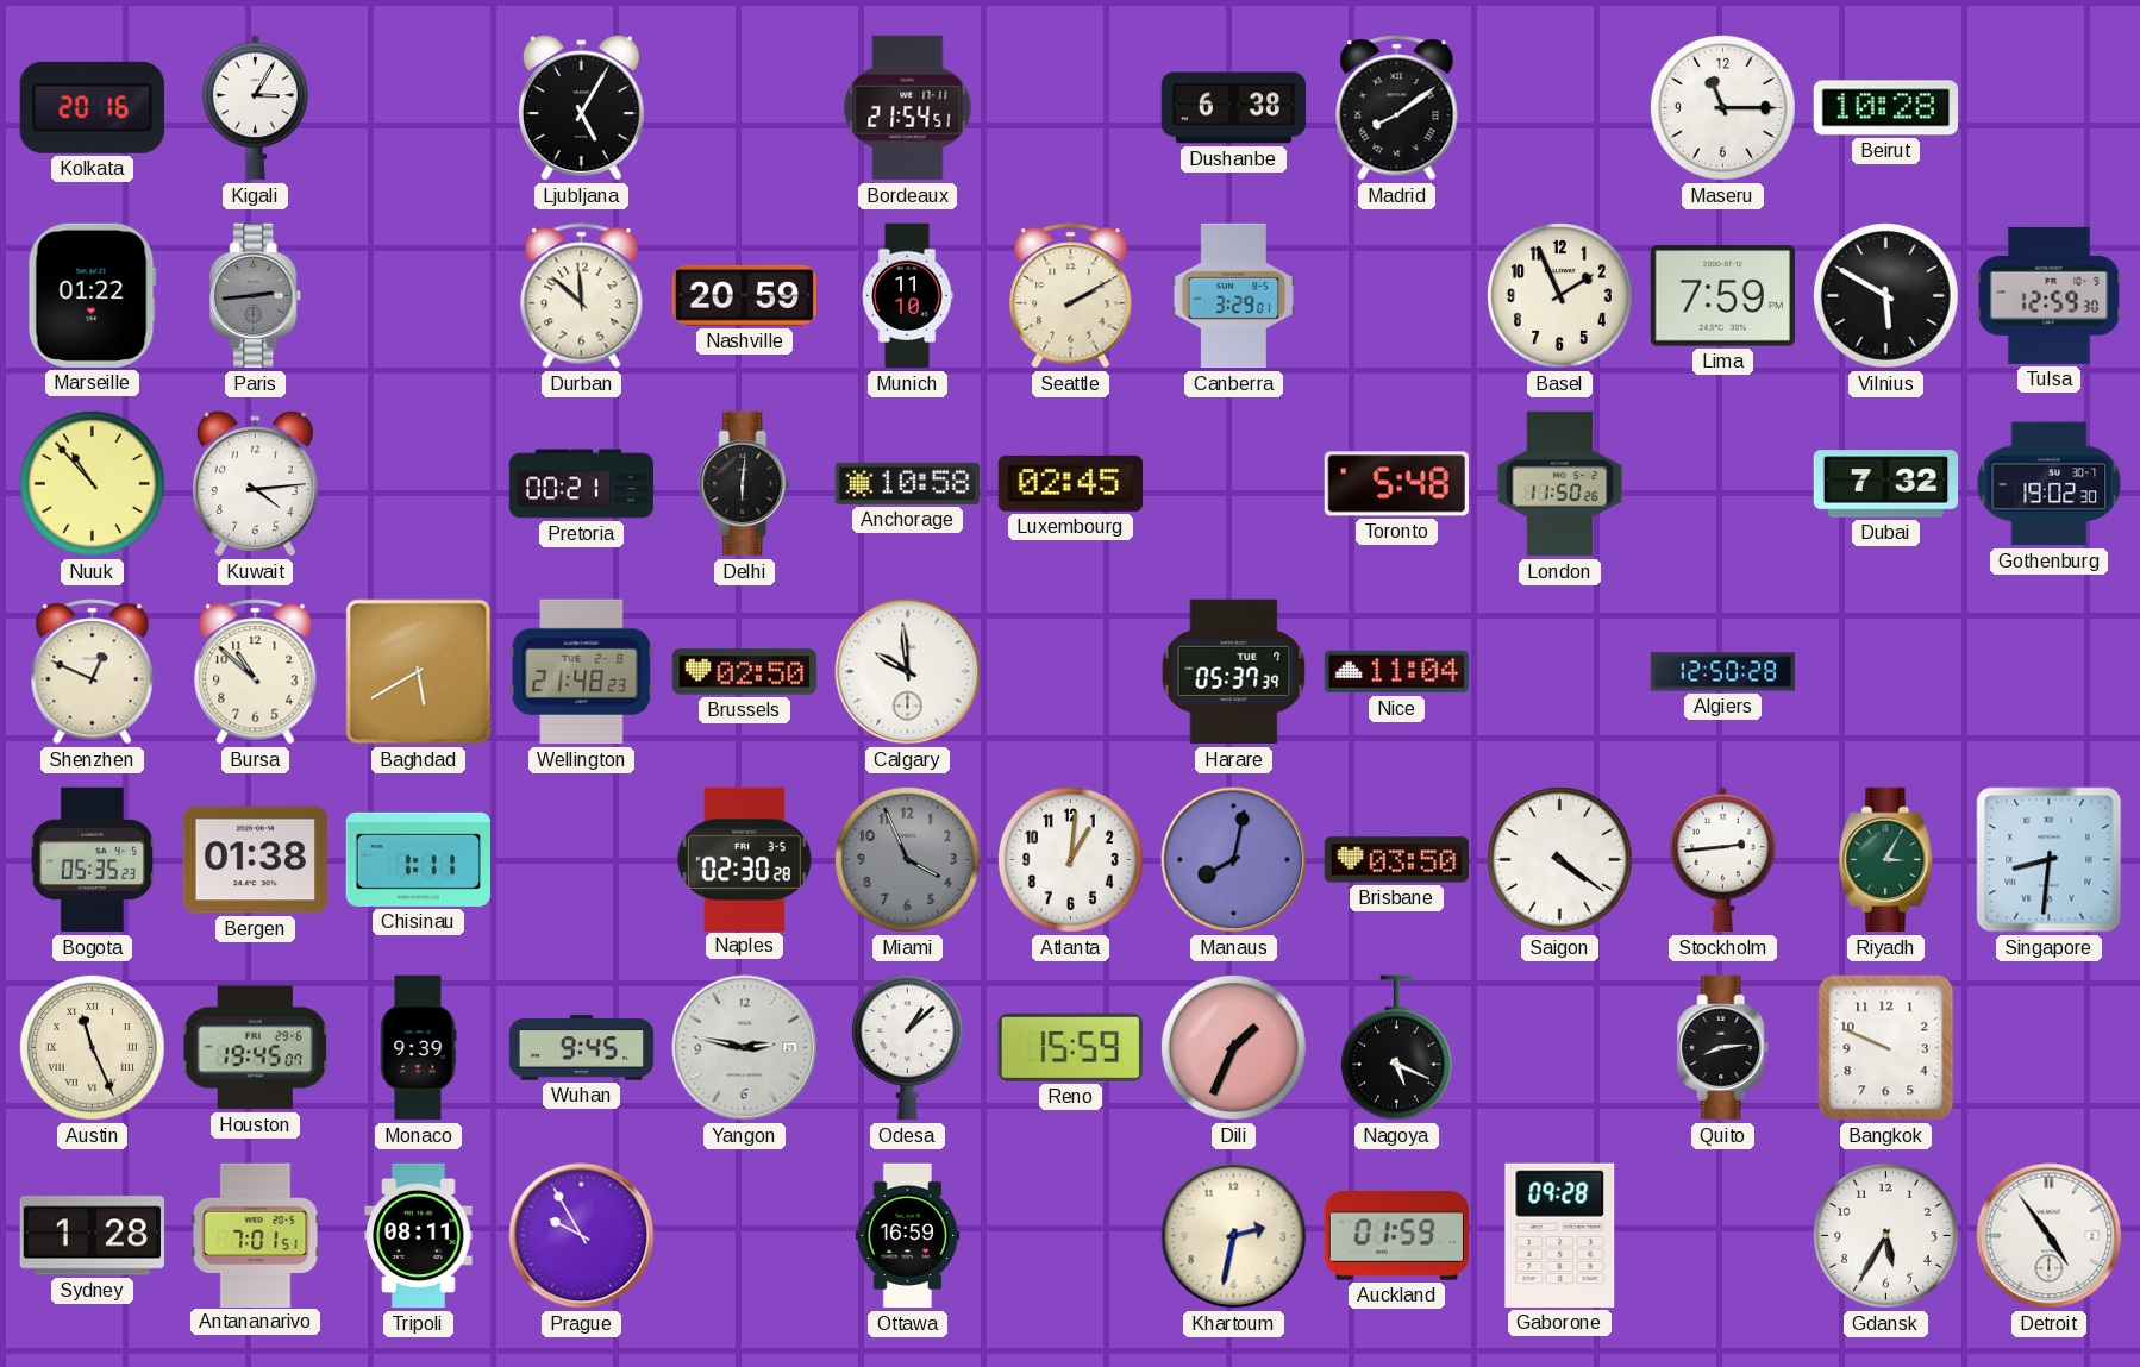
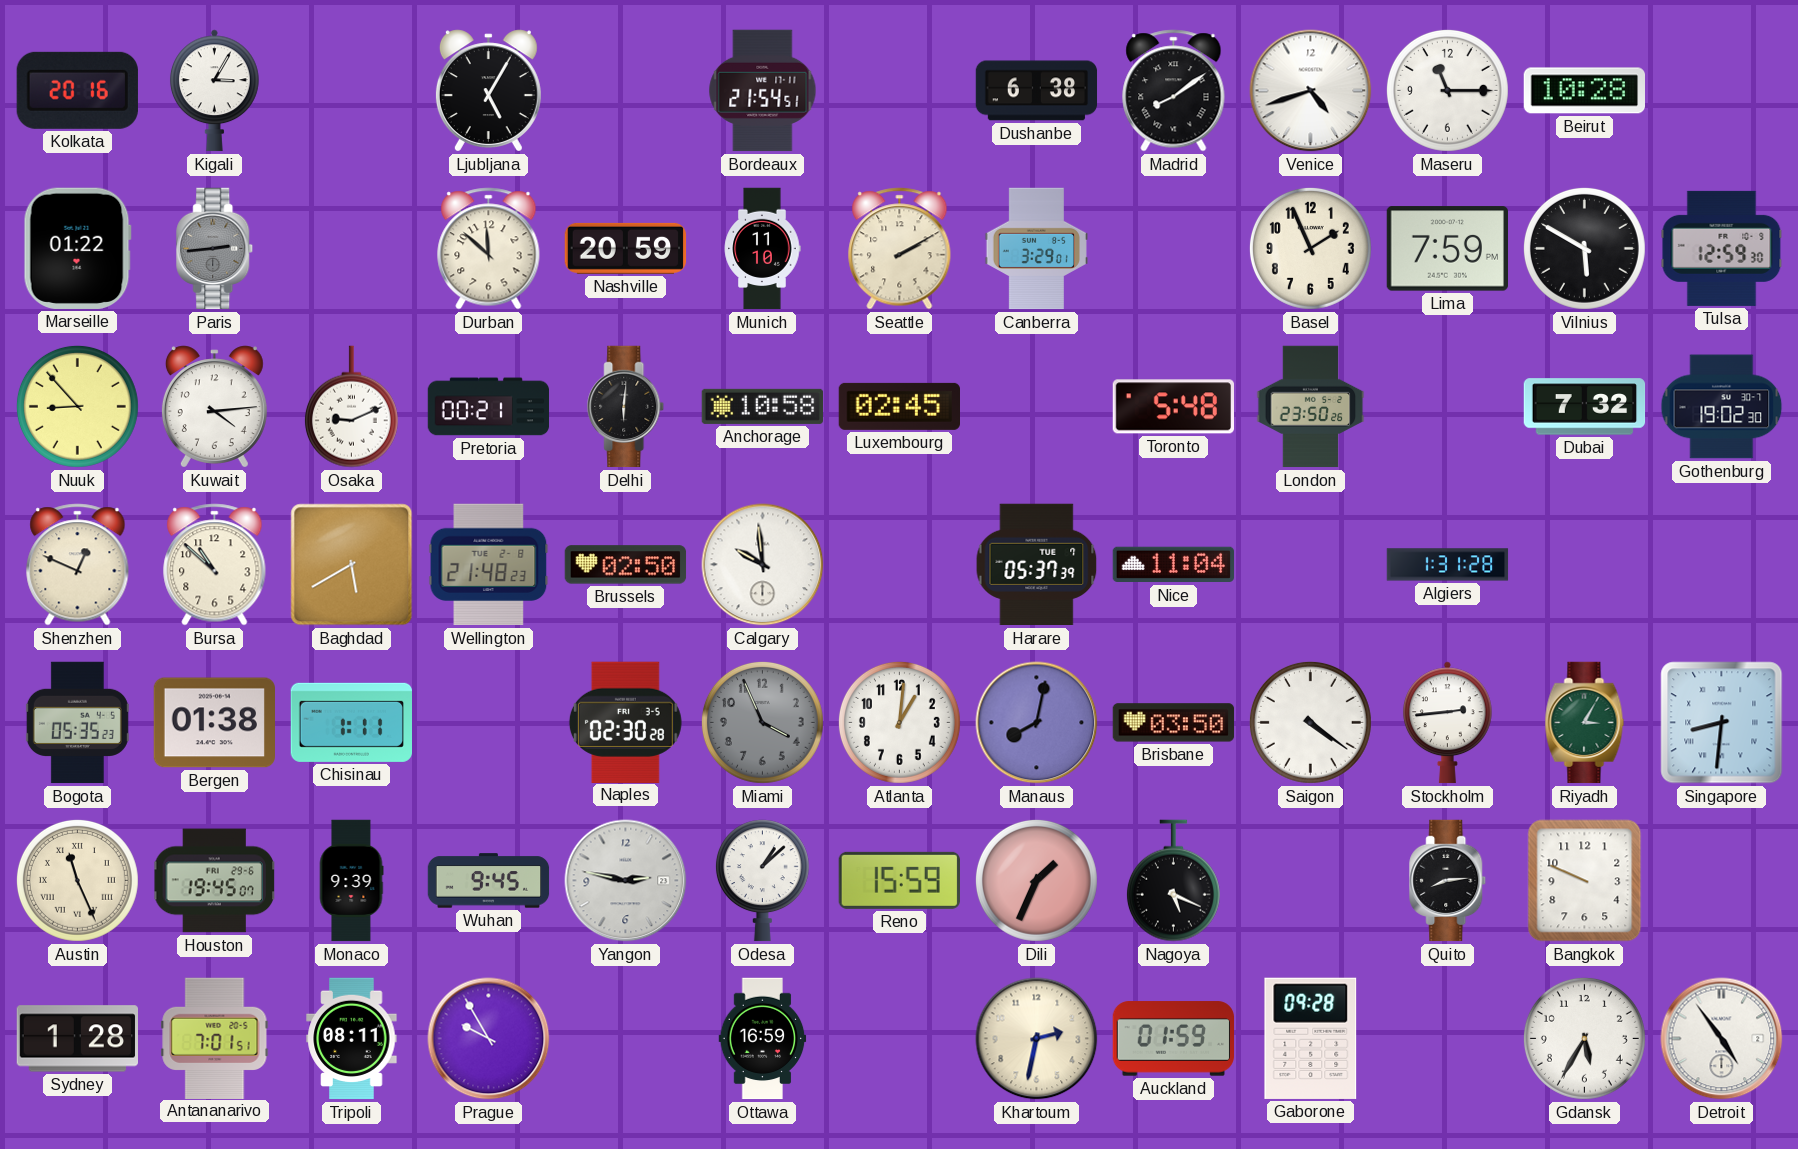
Venice: none -> 4:42 (1311, 91)
Nuuk: 10:53 -> 8:53 (77, 406)
Osaka: none -> 9:11 (351, 407)
London: 11:50 -> 23:50 (1311, 407)
Algiers: 12:50 -> 1:31 (1448, 565)
